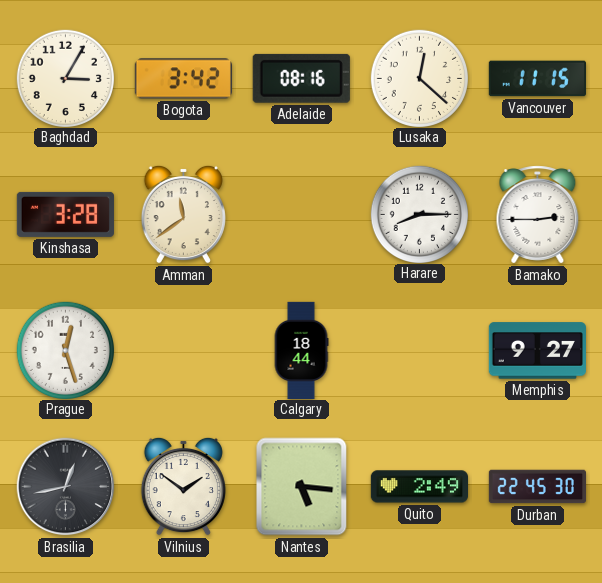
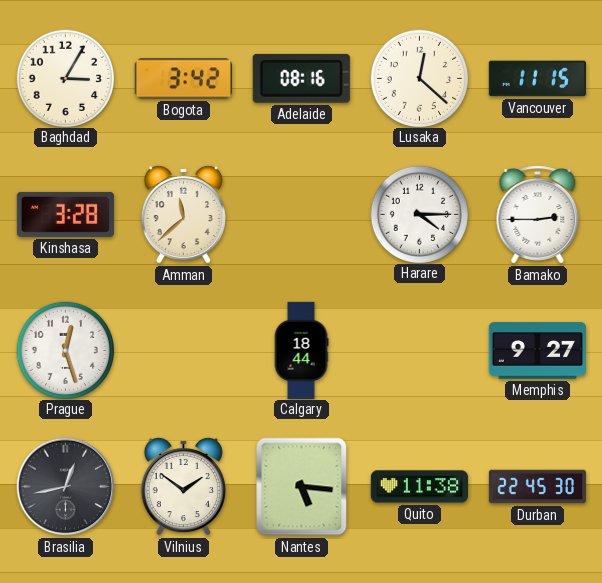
Amman: 11:39 -> 11:38 (183, 214)
Harare: 8:15 -> 4:15 (419, 214)
Quito: 2:49 -> 11:38 (419, 487)
